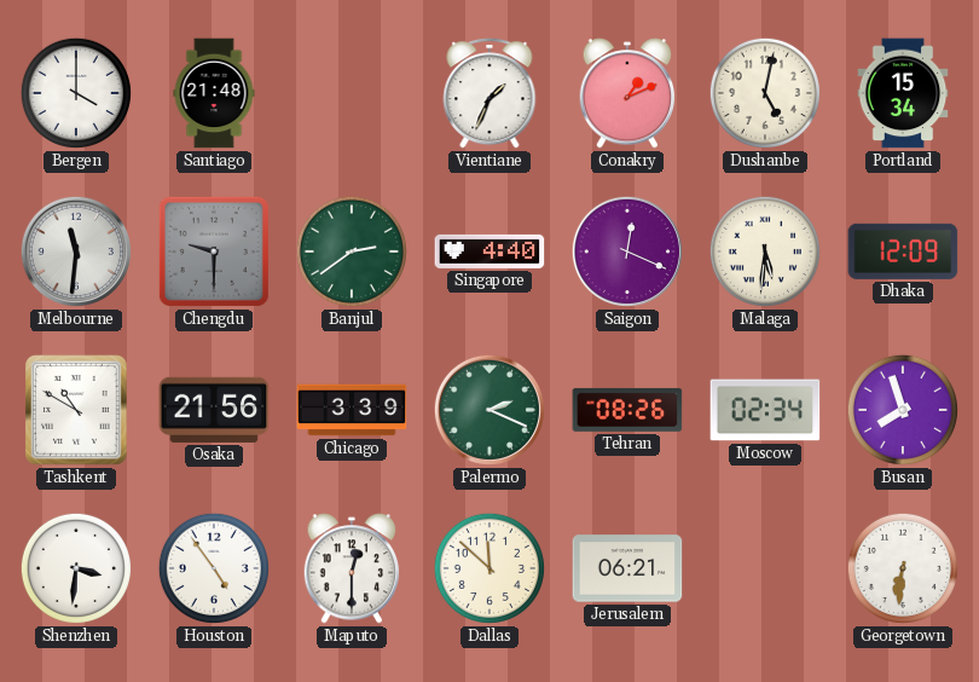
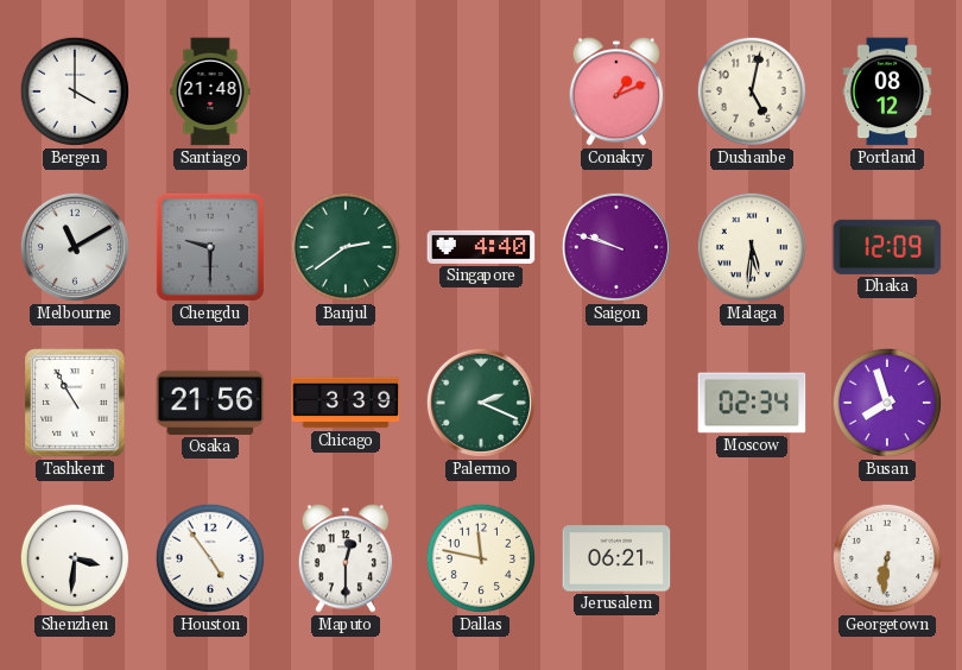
Vientiane: 1:34 -> none (489, 93)
Portland: 15:34 -> 08:12 (887, 91)
Melbourne: 11:31 -> 11:10 (75, 247)
Saigon: 12:19 -> 9:48 (616, 247)
Tashkent: 10:50 -> 10:55 (75, 403)
Tehran: 08:26 -> none (627, 410)
Dallas: 11:52 -> 11:47 (481, 558)
